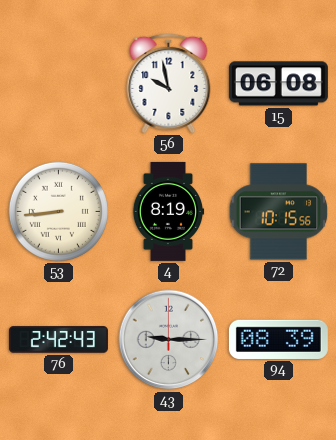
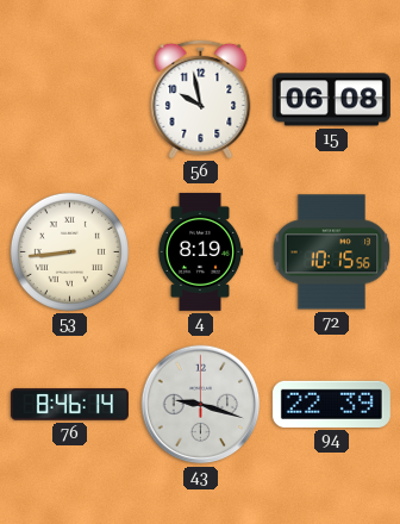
76: 2:42 -> 8:46 (69, 405)
43: 9:15 -> 9:18 (201, 405)
94: 08:39 -> 22:39 (331, 404)
